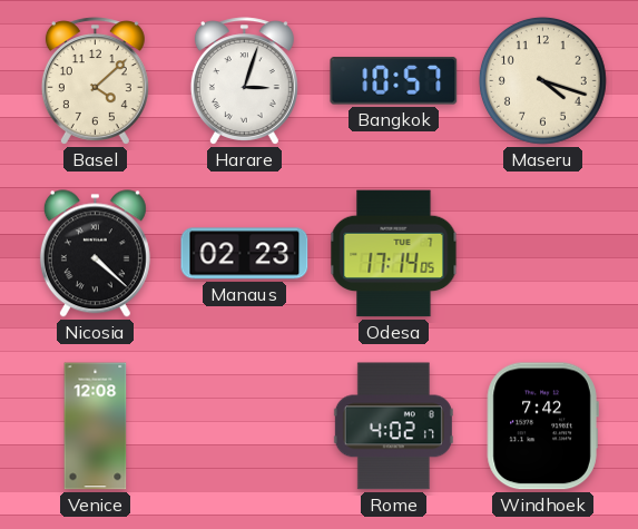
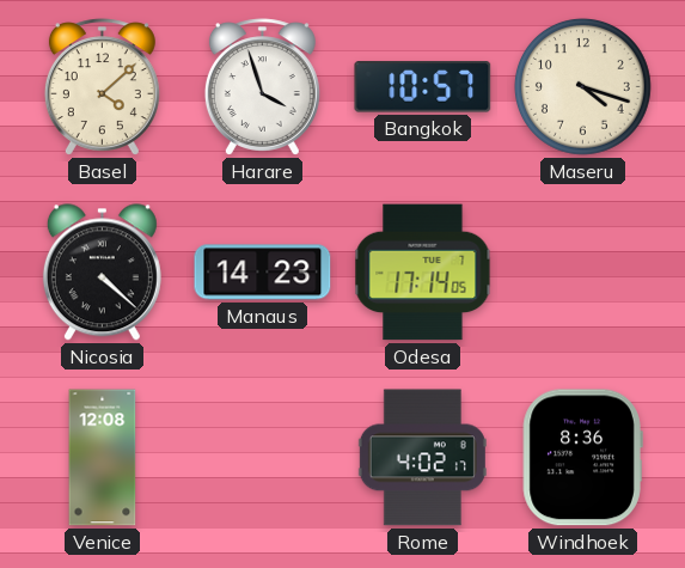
Harare: 3:03 -> 3:57 (262, 87)
Manaus: 02:23 -> 14:23 (263, 273)
Windhoek: 7:42 -> 8:36 (582, 458)
